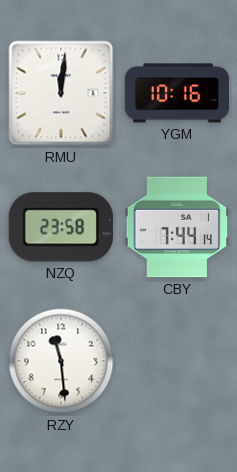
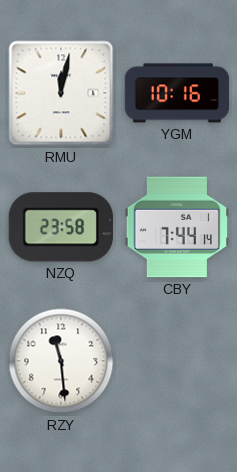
RMU: 12:01 -> 12:02 (61, 93)
